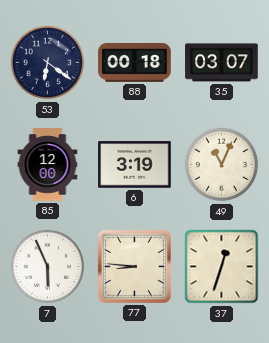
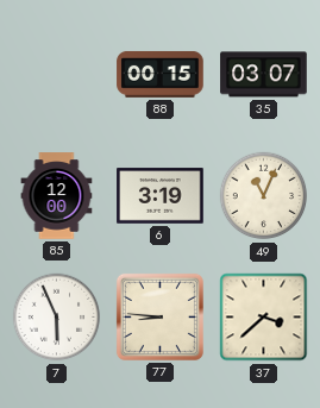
53: 6:21 -> none (48, 63)
88: 00:18 -> 00:15 (161, 74)
37: 12:33 -> 3:38 (264, 318)
